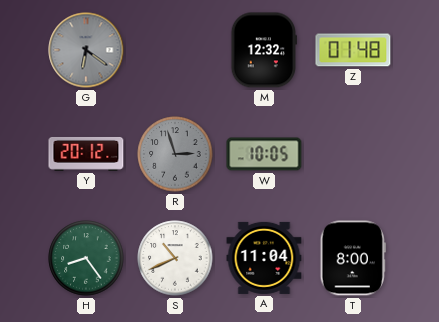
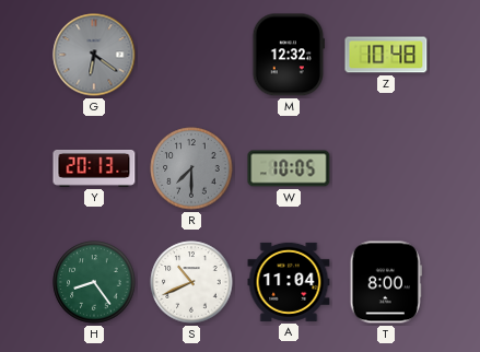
Z: 01:48 -> 10:48 (386, 55)
Y: 20:12 -> 20:13 (94, 168)
R: 2:57 -> 7:30 (191, 168)
